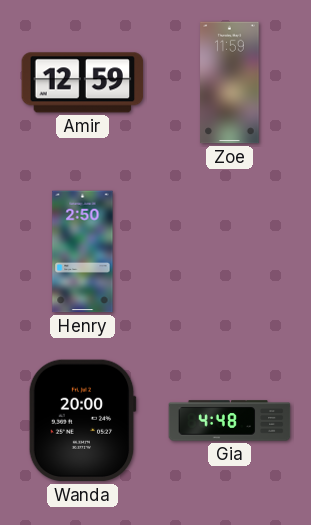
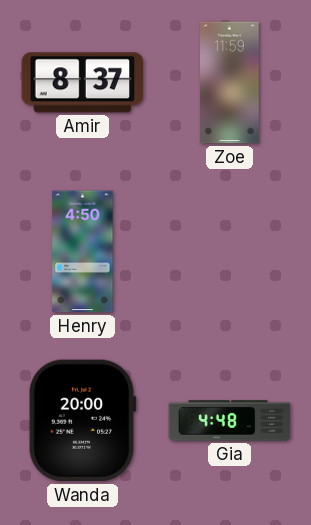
Amir: 12:59 -> 8:37 (83, 83)
Henry: 2:50 -> 4:50 (83, 252)
